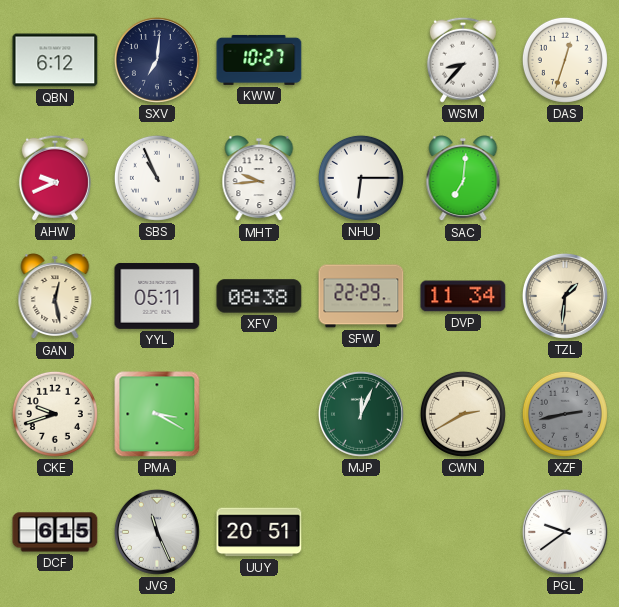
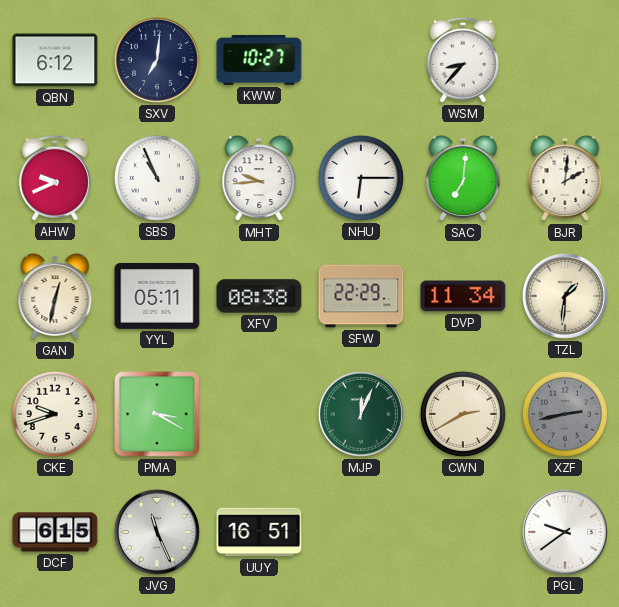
DAS: 12:33 -> none (565, 60)
BJR: none -> 2:01 (565, 179)
GAN: 12:28 -> 12:32 (55, 297)
UUY: 20:51 -> 16:51 (259, 532)
